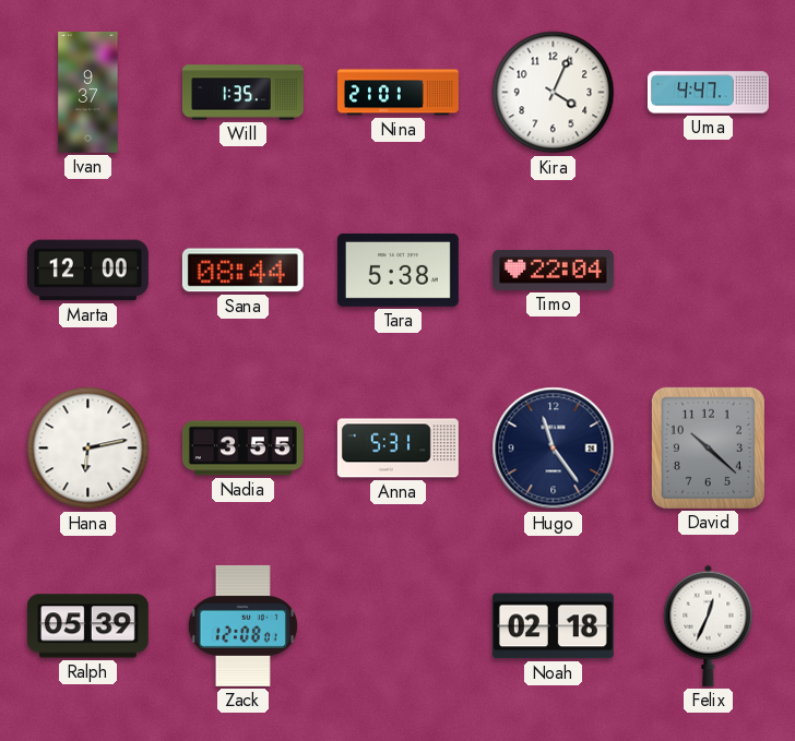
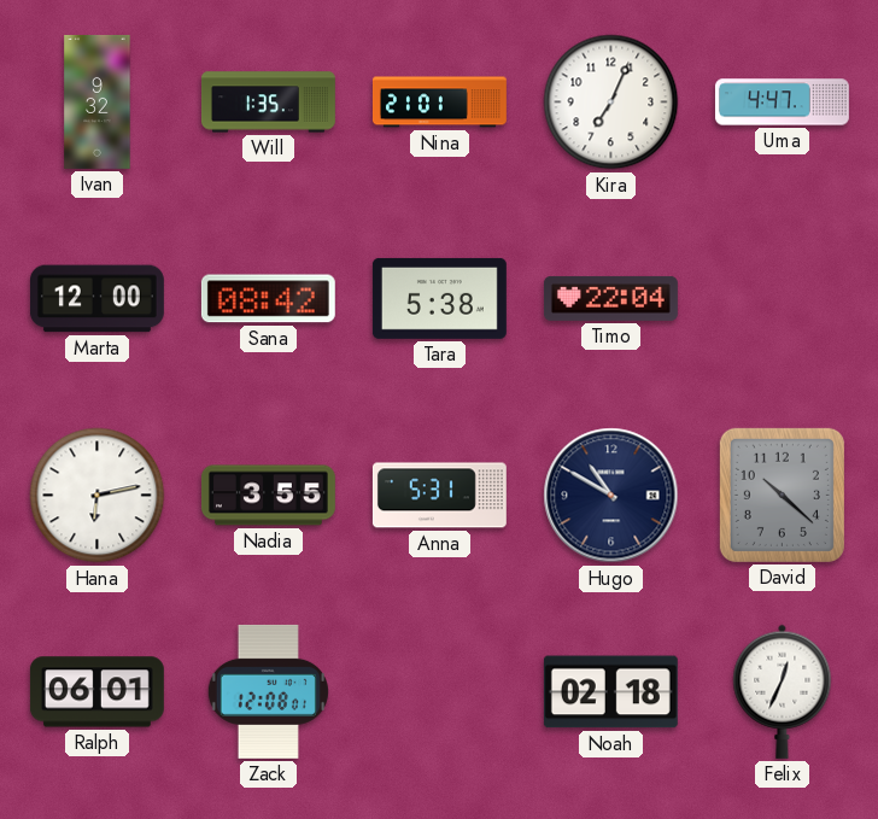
Ivan: 9:37 -> 9:32 (98, 101)
Kira: 4:04 -> 7:04 (611, 103)
Sana: 08:44 -> 08:42 (268, 299)
Hugo: 11:24 -> 10:50 (611, 496)
Ralph: 05:39 -> 06:01 (96, 692)
